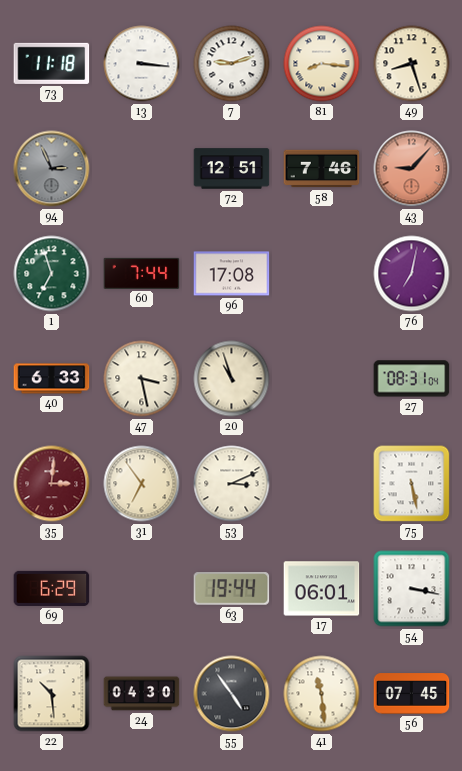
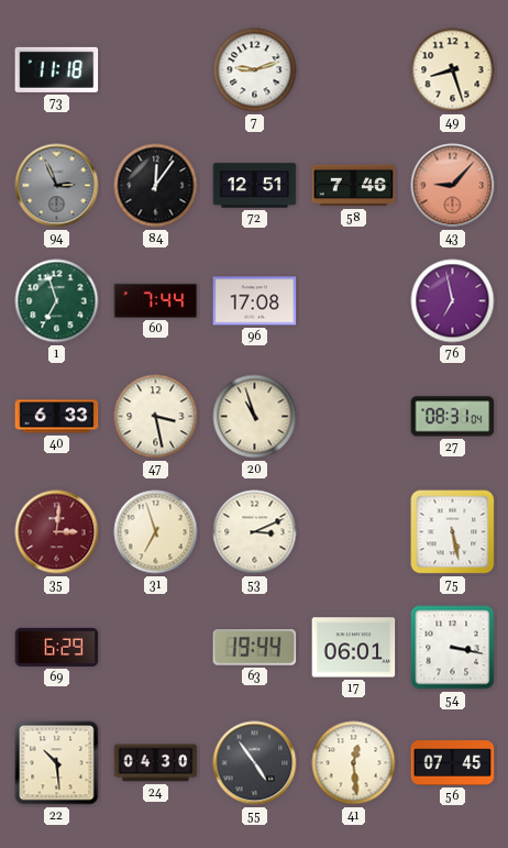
13: 3:16 -> none (142, 64)
81: 8:16 -> none (322, 64)
84: none -> 12:06 (156, 186)
76: 7:02 -> 6:58 (453, 301)
31: 6:54 -> 6:57 (156, 532)
41: 11:29 -> 12:29 (354, 763)
